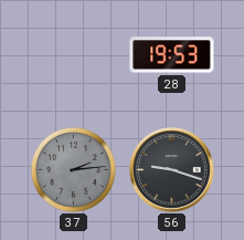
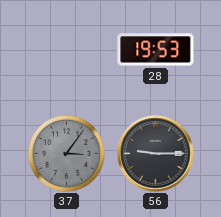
37: 2:14 -> 3:06 (66, 153)
56: 9:18 -> 9:15 (156, 154)
